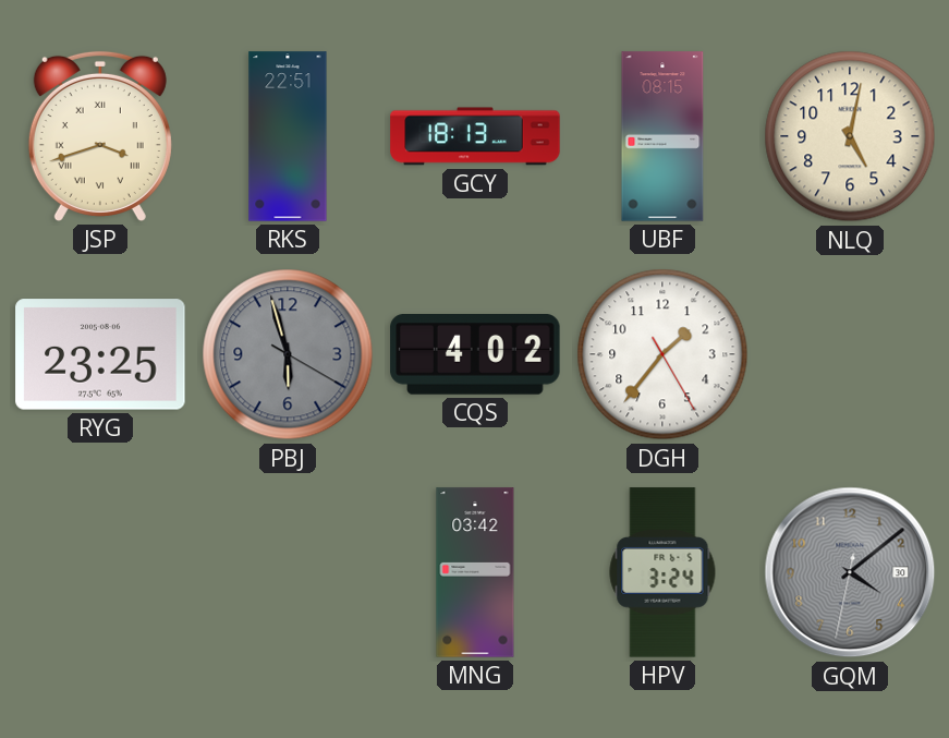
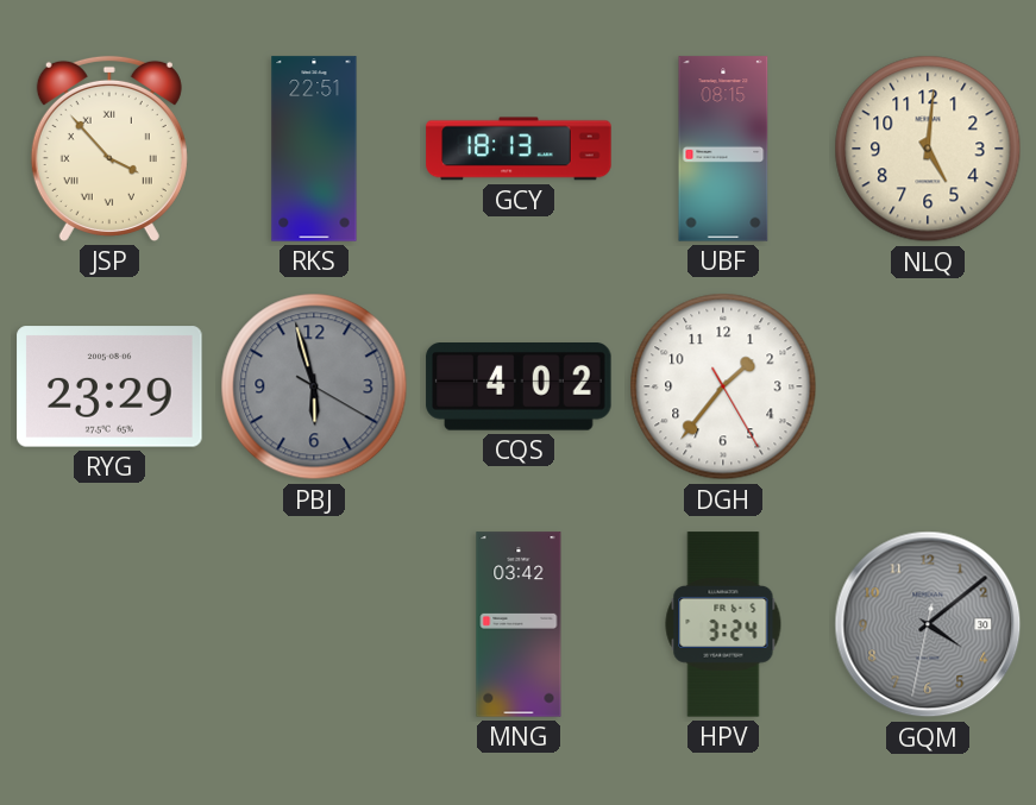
JSP: 3:42 -> 3:53 (109, 149)
NLQ: 5:02 -> 5:01 (928, 149)
RYG: 23:25 -> 23:29 (109, 386)
